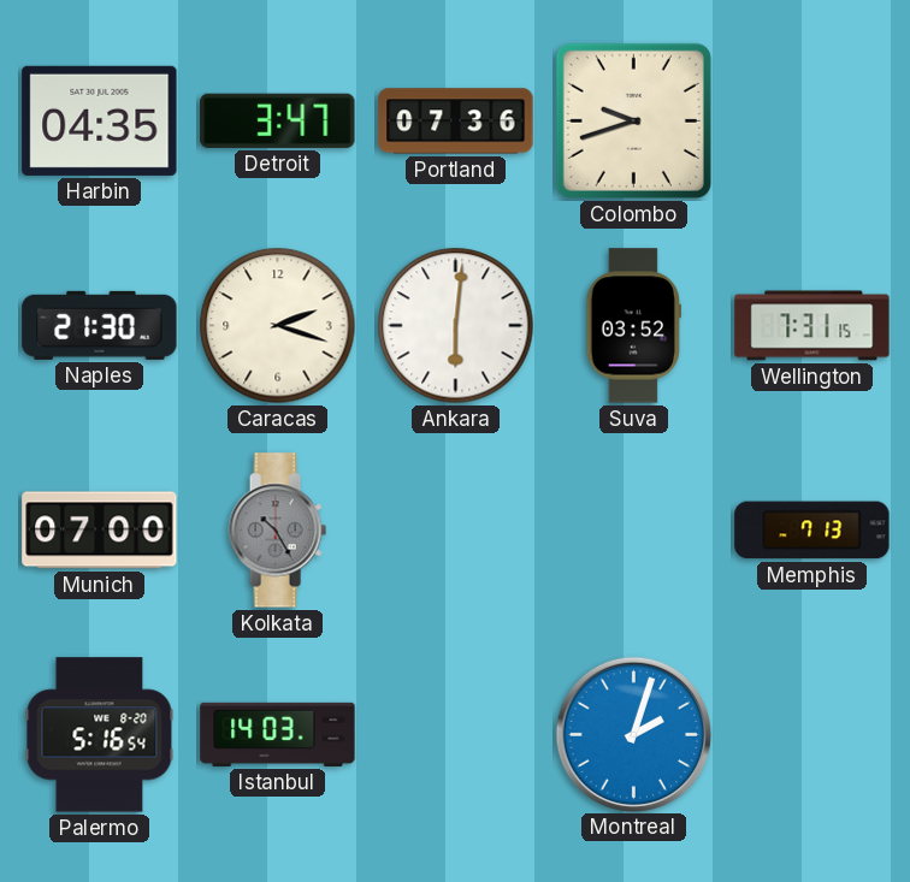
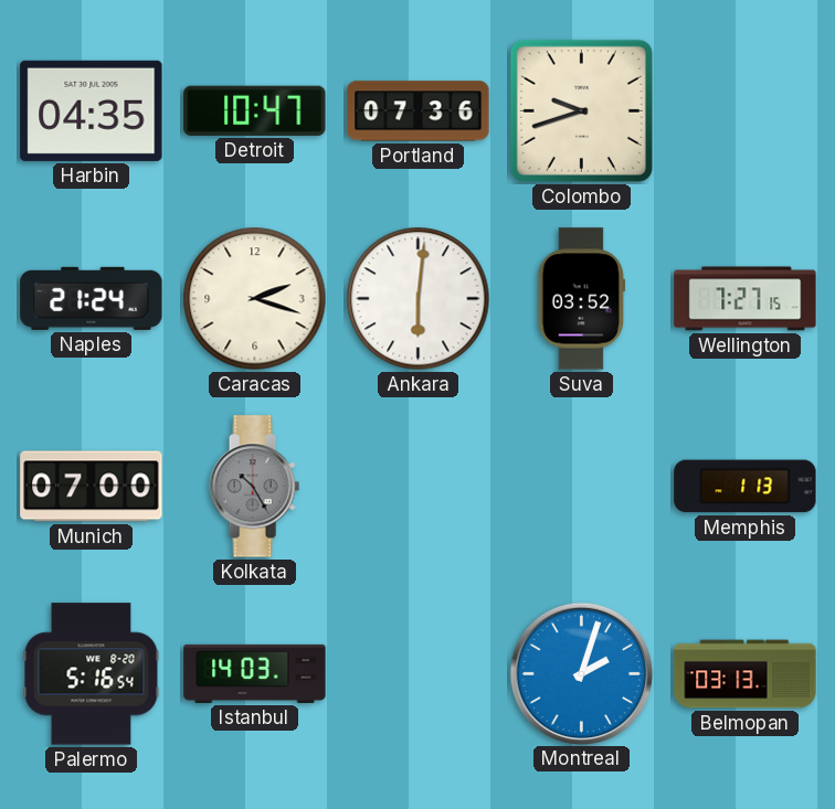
Detroit: 3:47 -> 10:47 (255, 110)
Naples: 21:30 -> 21:24 (92, 298)
Wellington: 7:31 -> 7:27 (746, 299)
Memphis: 7:13 -> 1:13 (746, 487)
Belmopan: none -> 03:13 (746, 674)
